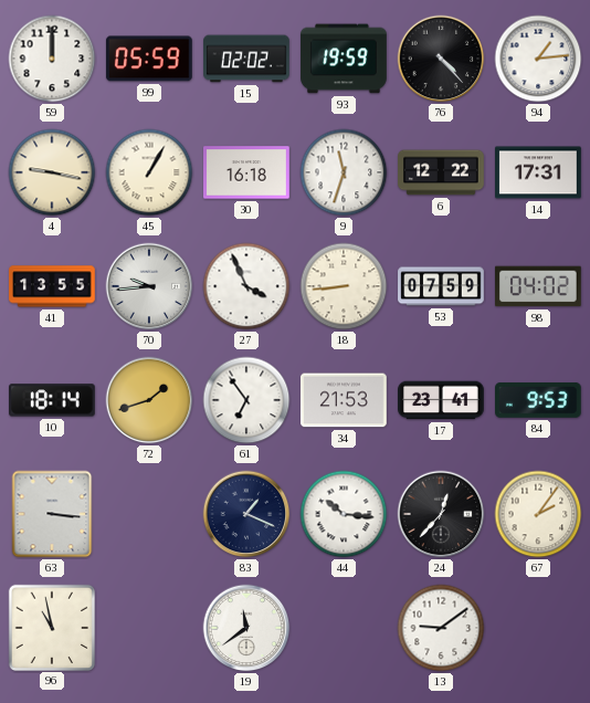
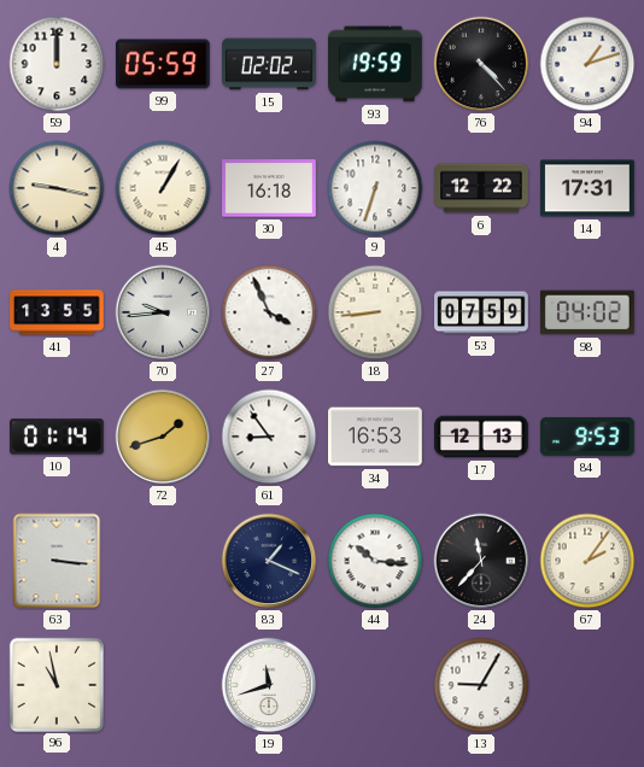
94: 1:14 -> 1:12 (587, 64)
9: 11:33 -> 6:33 (375, 188)
10: 18:14 -> 01:14 (58, 437)
61: 6:54 -> 8:54 (269, 437)
34: 21:53 -> 16:53 (376, 437)
17: 23:41 -> 12:13 (481, 437)
24: 12:37 -> 11:37 (481, 561)
19: 11:39 -> 11:42 (269, 685)
13: 9:09 -> 9:05 (481, 685)
